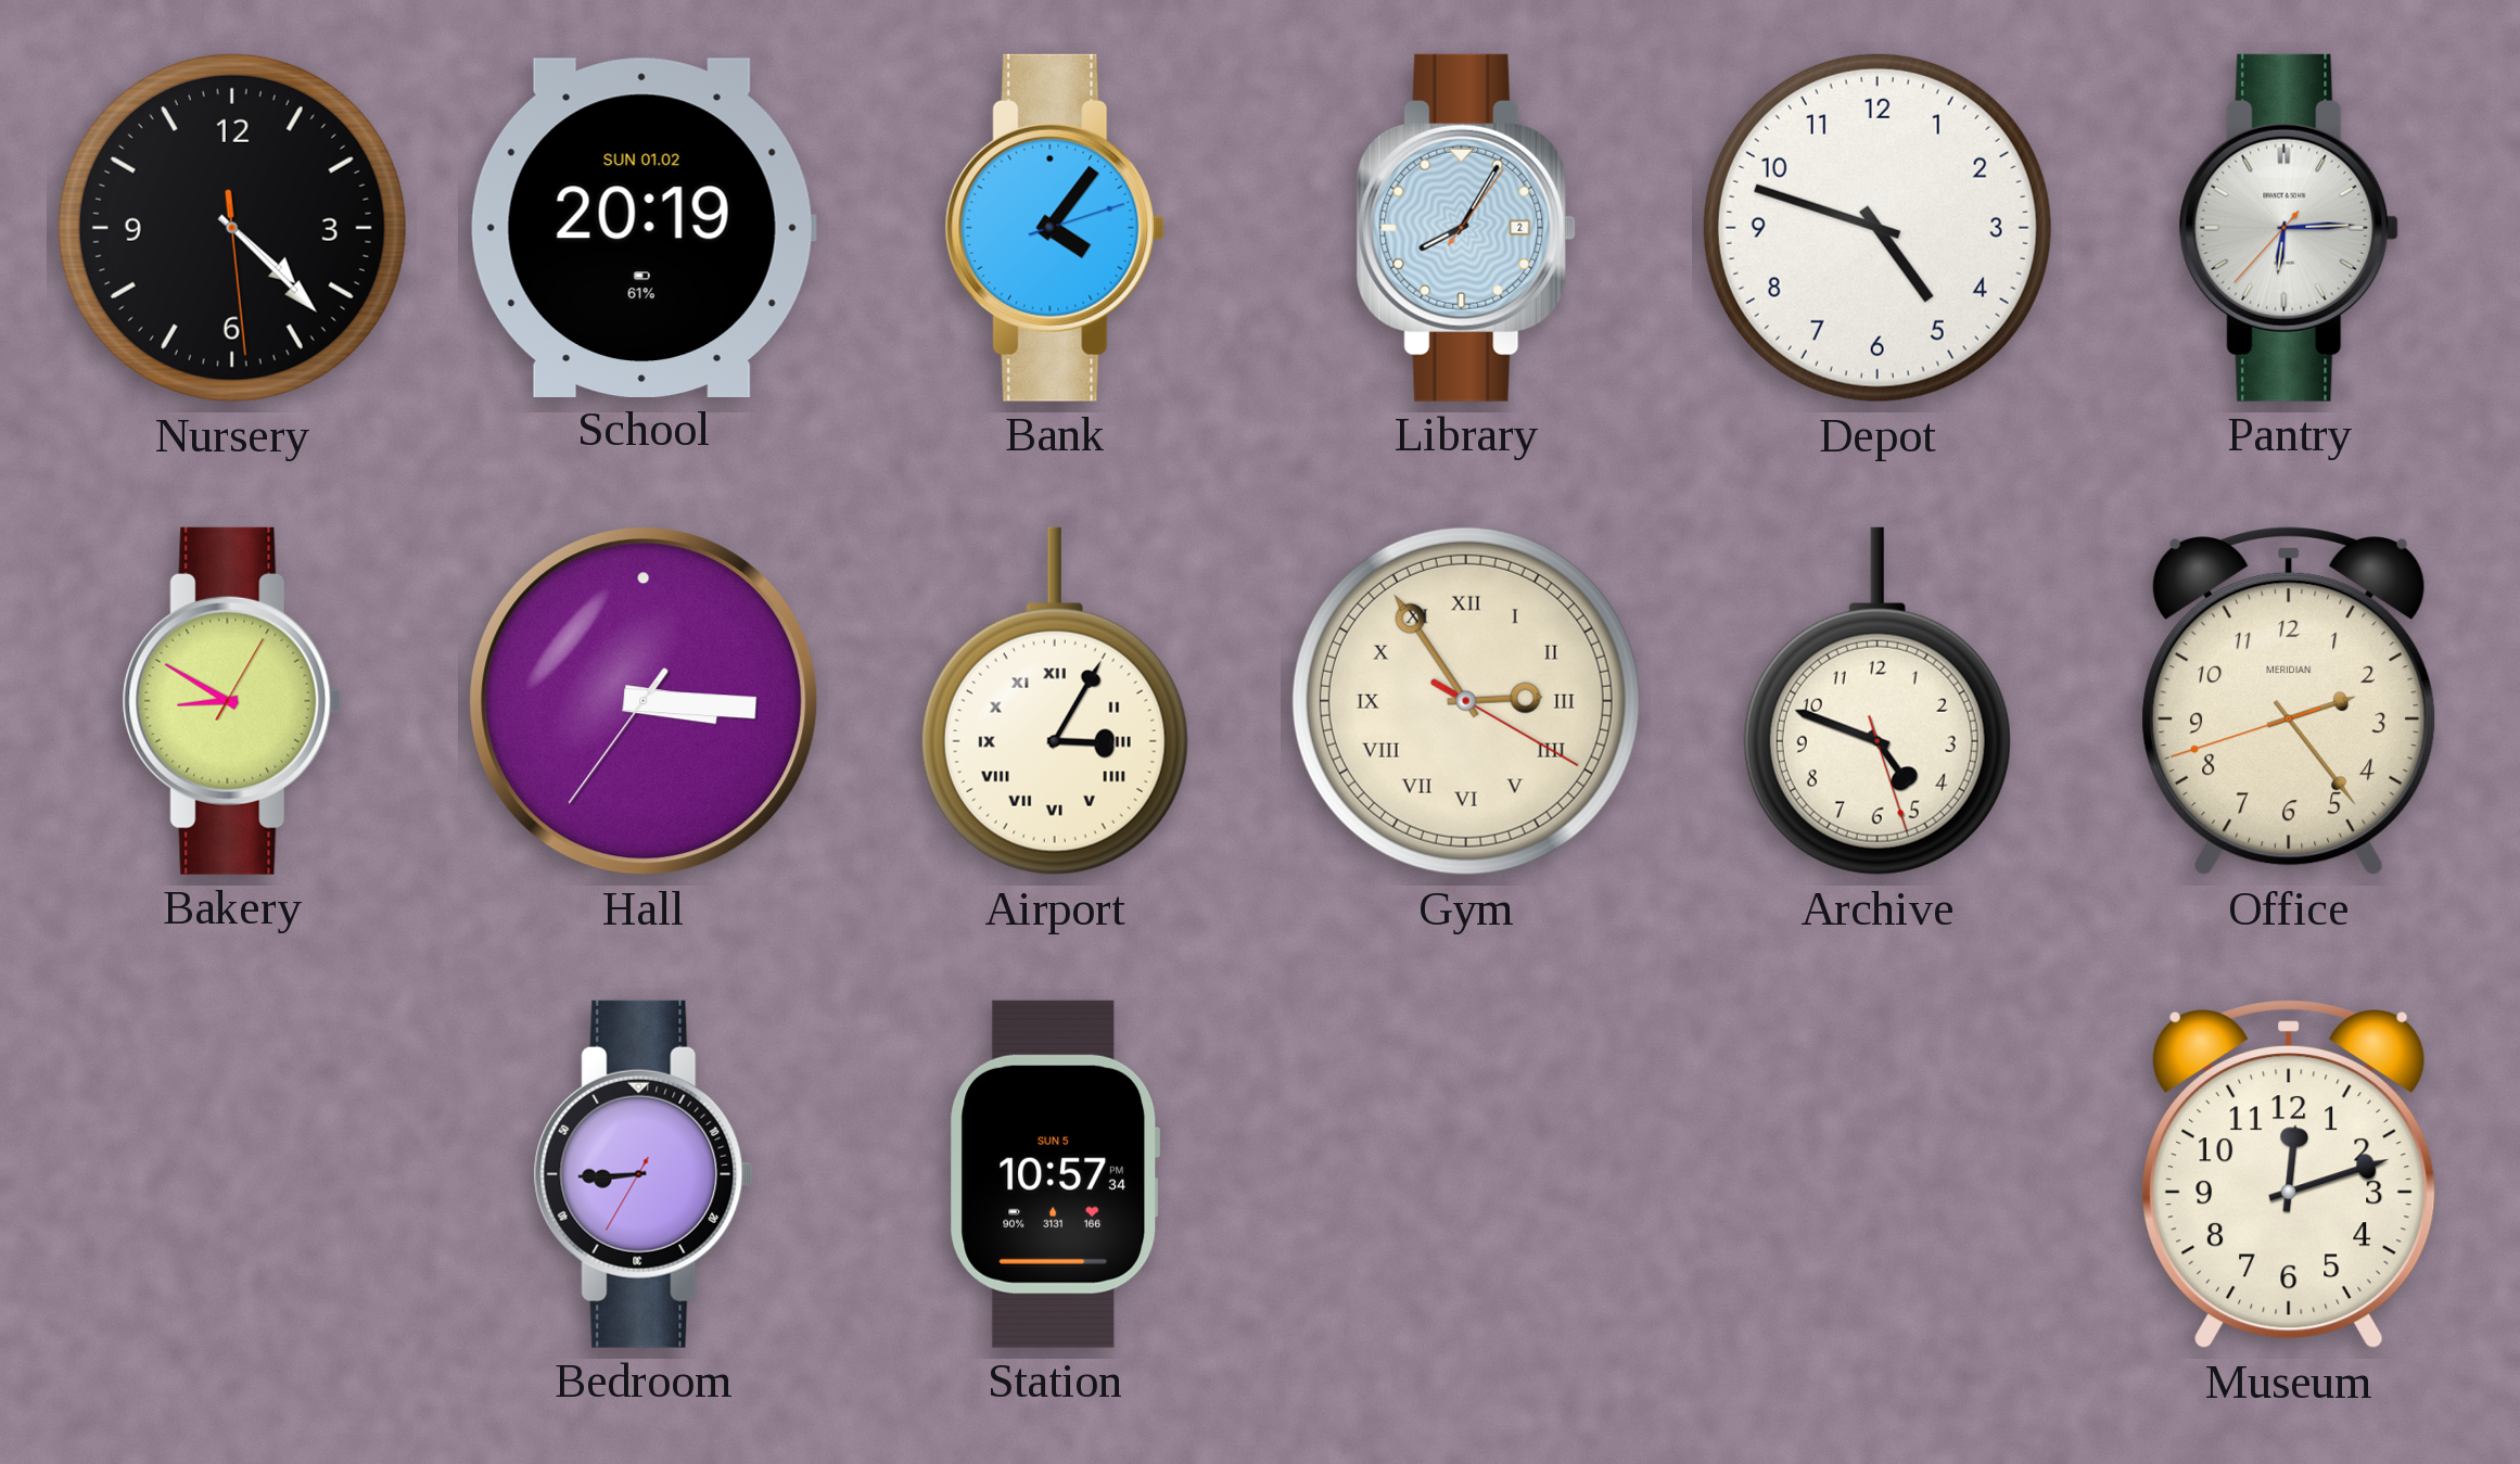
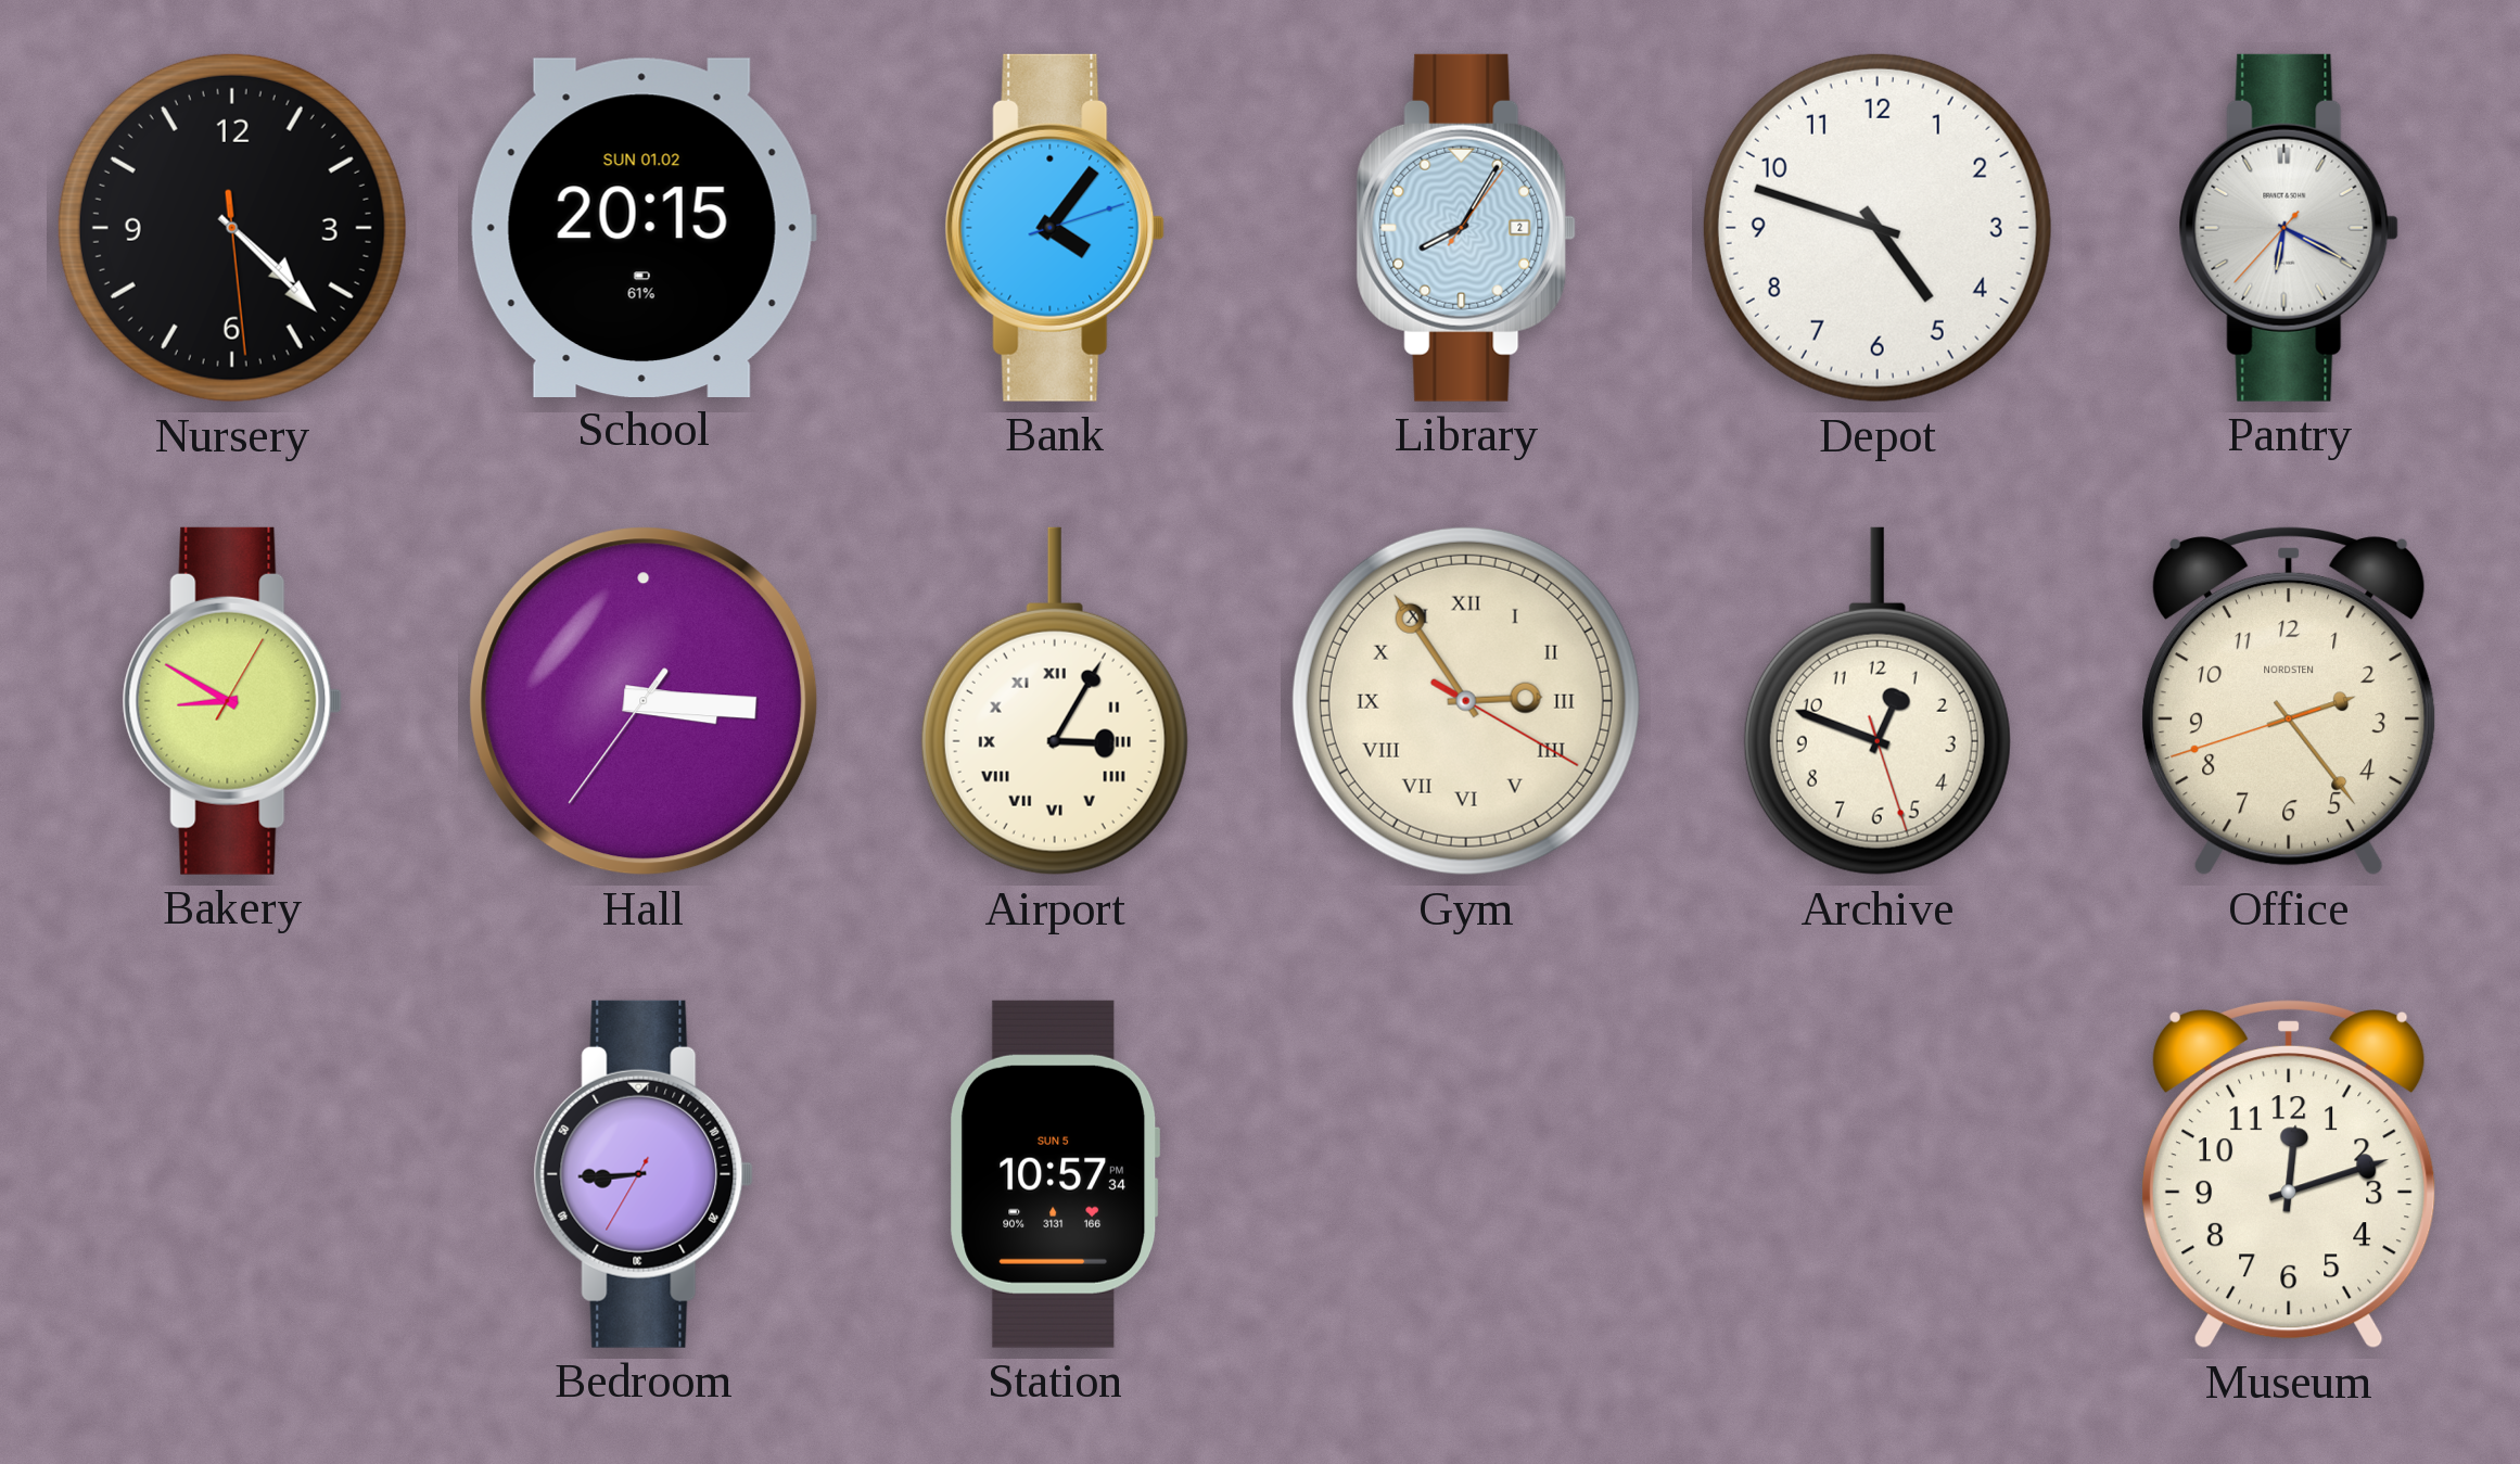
School: 20:19 -> 20:15 (644, 227)
Pantry: 6:14 -> 6:19 (2289, 228)
Archive: 4:48 -> 12:48 (1878, 701)
Office brand: MERIDIAN -> NORDSTEN (2289, 702)
